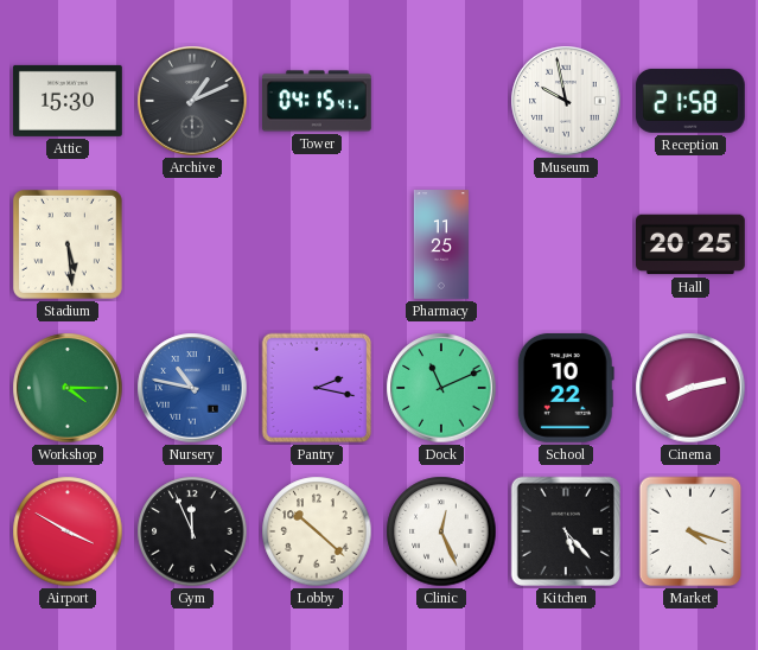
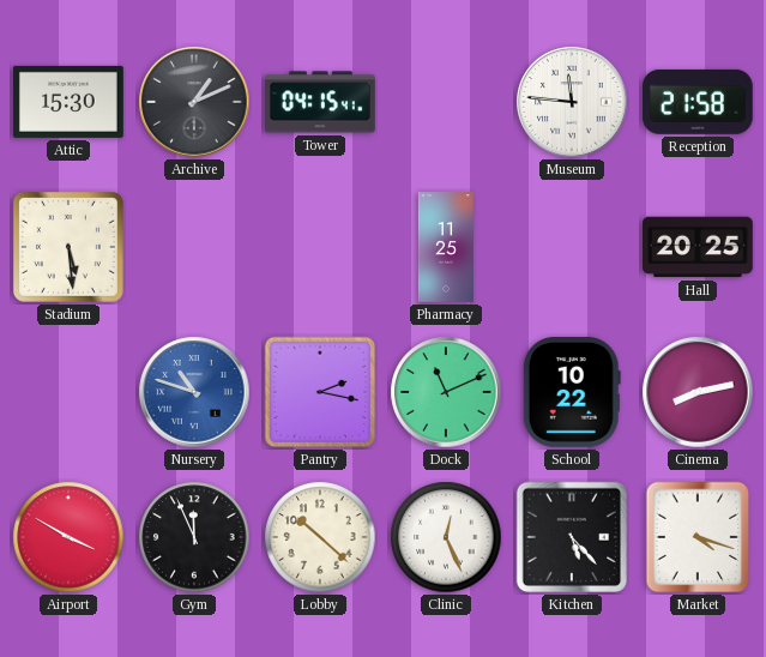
Museum: 9:58 -> 11:46 (572, 102)
Workshop: 4:15 -> none (68, 388)
Nursery: 10:47 -> 10:48 (194, 392)
